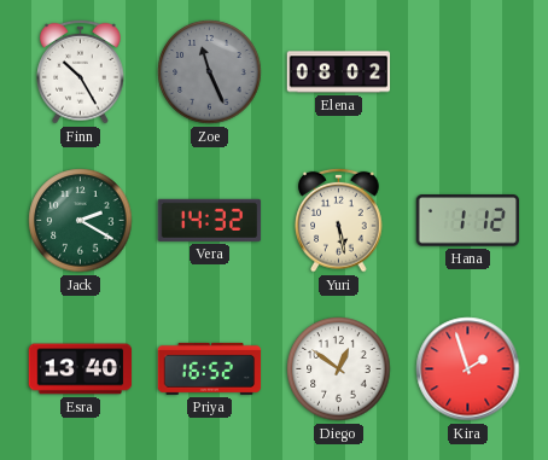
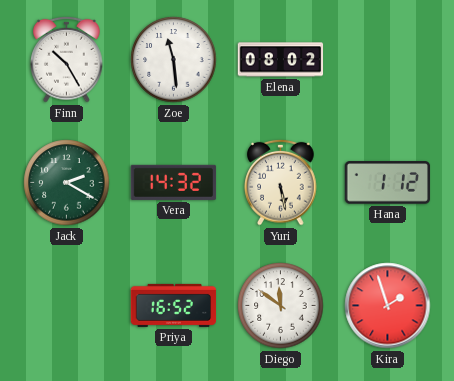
Zoe: 11:26 -> 11:29 (174, 60)
Zoe dial: grey -> white (174, 60)
Esra: 13:40 -> none (81, 369)
Diego: 12:51 -> 11:51 (281, 306)
